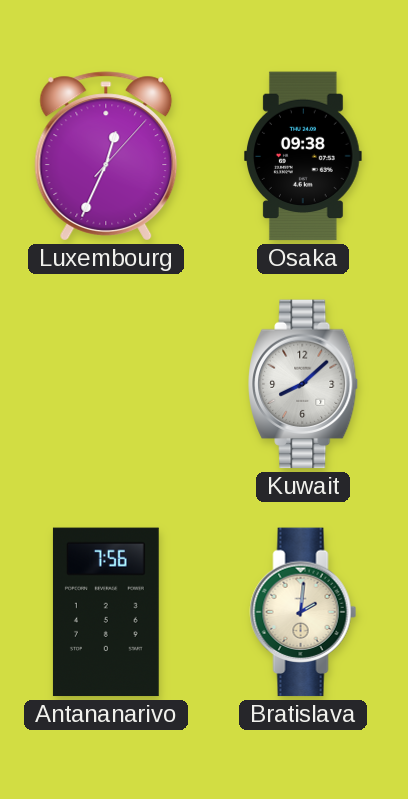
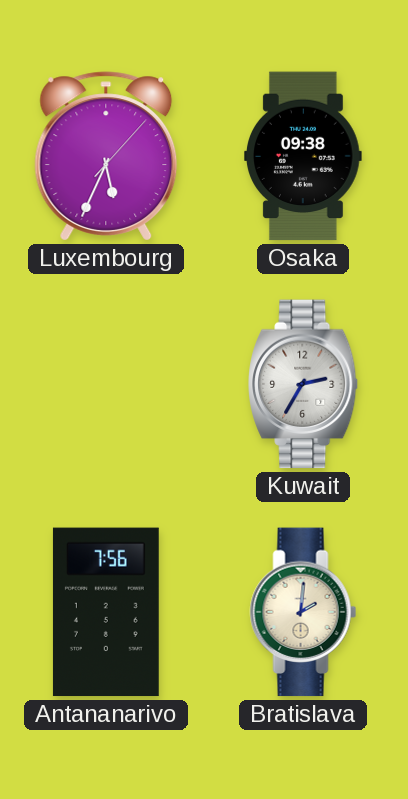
Luxembourg: 12:34 -> 5:34 (106, 156)
Kuwait: 8:08 -> 2:35 (304, 384)
